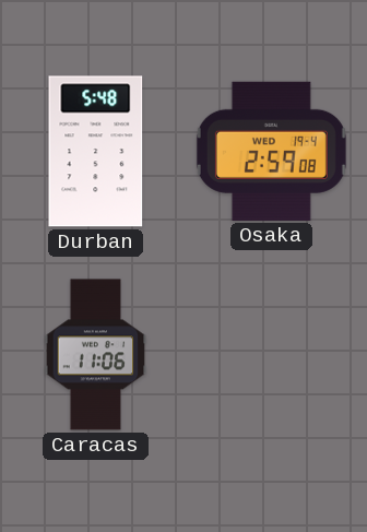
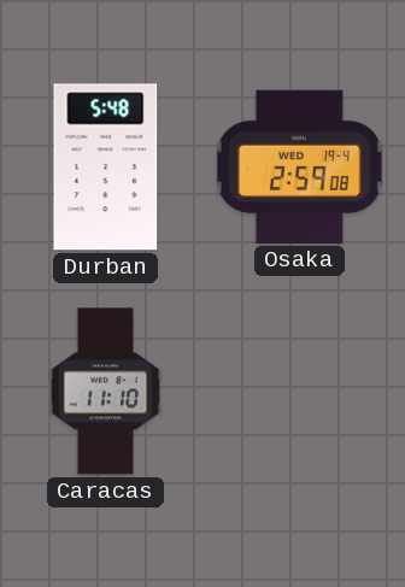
Caracas: 11:06 -> 11:10 (106, 392)
